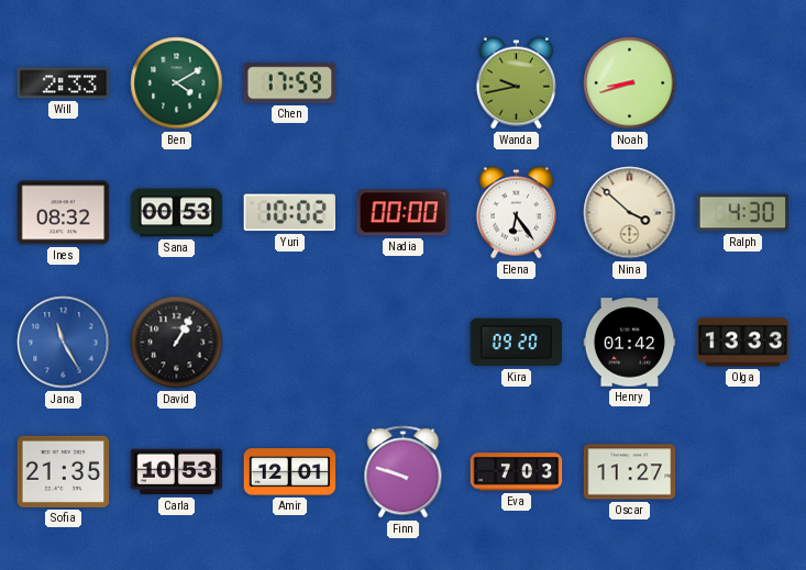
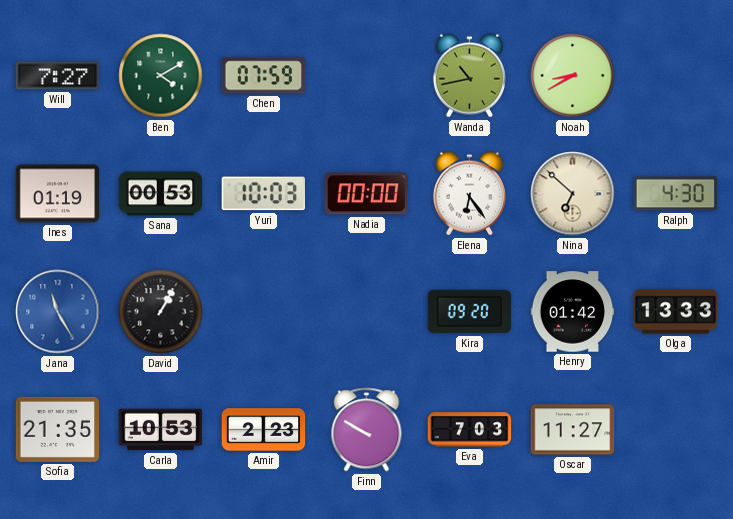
Will: 2:33 -> 7:27 (58, 76)
Chen: 17:59 -> 07:59 (264, 76)
Wanda: 9:43 -> 10:43 (469, 76)
Noah: 8:42 -> 8:40 (573, 76)
Ines: 08:32 -> 01:19 (58, 194)
Yuri: 10:02 -> 10:03 (263, 194)
Nina: 3:52 -> 6:52 (573, 194)
Amir: 12:01 -> 2:23 (264, 430)
Finn: 9:48 -> 9:50 (367, 430)
